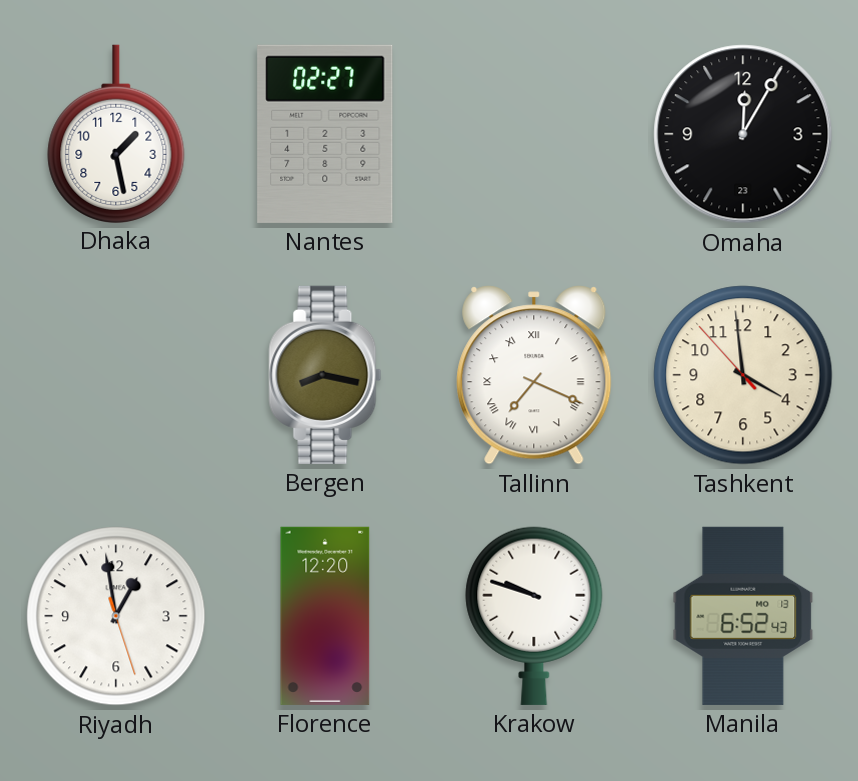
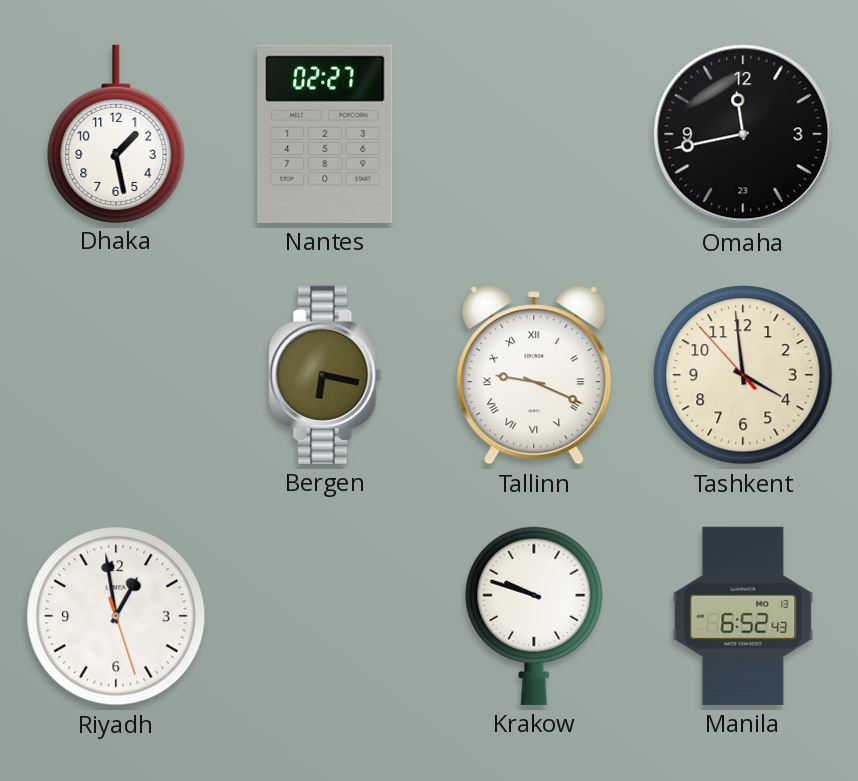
Omaha: 12:05 -> 11:43 (743, 134)
Bergen: 8:17 -> 6:17 (325, 375)
Tallinn: 7:19 -> 9:19 (534, 375)
Florence: 12:20 -> none (325, 616)
